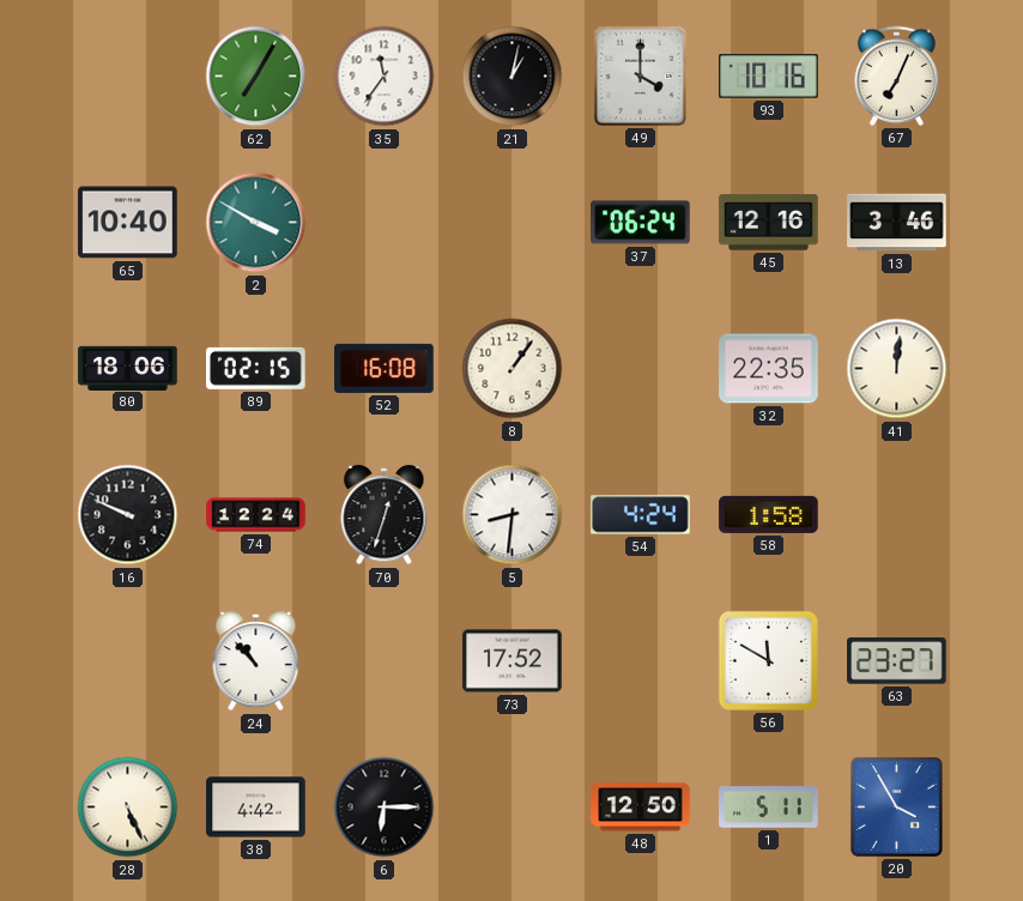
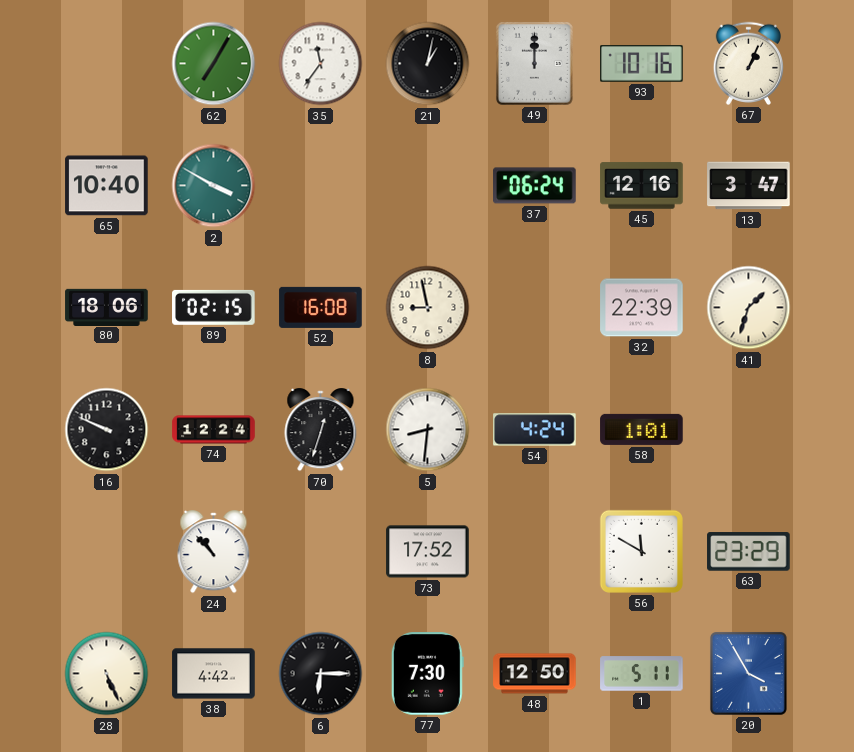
49: 4:00 -> 12:00 (534, 64)
67: 7:04 -> 1:04 (748, 63)
13: 3:46 -> 3:47 (749, 186)
8: 1:06 -> 8:58 (428, 308)
32: 22:35 -> 22:39 (642, 308)
41: 12:01 -> 1:33 (749, 308)
58: 1:58 -> 1:01 (642, 429)
63: 23:27 -> 23:29 (749, 552)
77: none -> 7:30 (427, 674)
